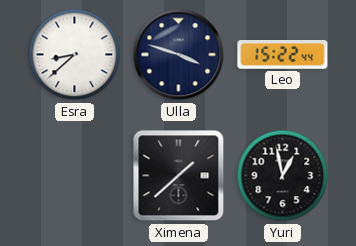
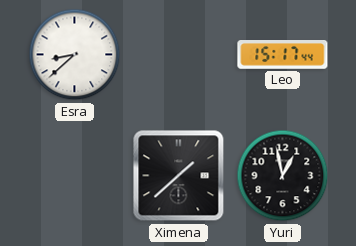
Ulla: 3:48 -> none (179, 55)
Leo: 15:22 -> 15:17 (283, 55)
